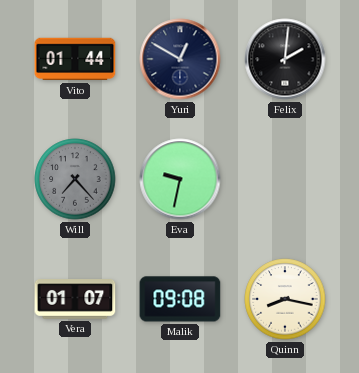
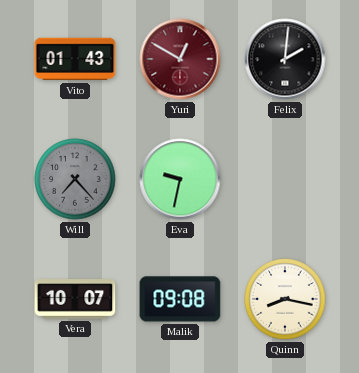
Vito: 01:44 -> 01:43 (75, 59)
Yuri dial: navy -> burgundy (180, 59)
Vera: 01:07 -> 10:07 (75, 299)
